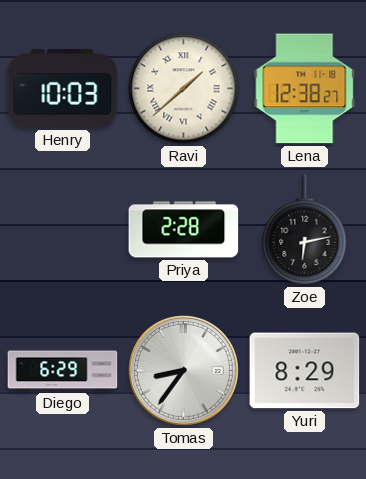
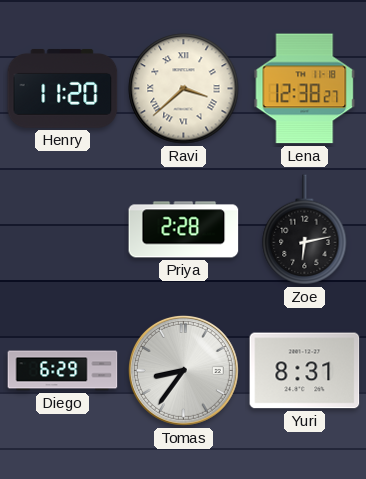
Henry: 10:03 -> 11:20 (63, 88)
Ravi: 1:38 -> 3:38 (184, 89)
Yuri: 8:29 -> 8:31 (305, 371)
